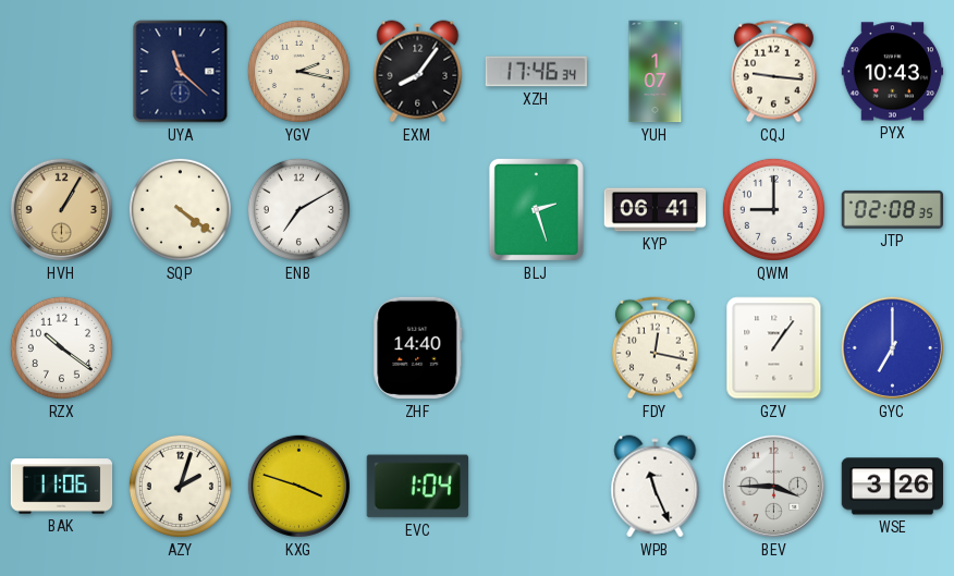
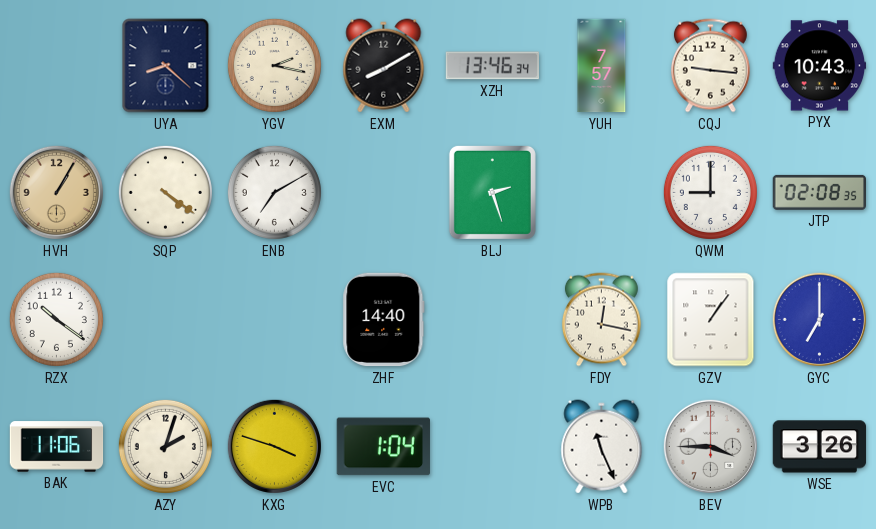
UYA: 11:22 -> 8:22 (166, 66)
EXM: 8:06 -> 8:10 (384, 66)
XZH: 17:46 -> 13:46 (492, 66)
YUH: 1:07 -> 7:57 (602, 66)
KYP: 06:41 -> none (656, 210)
